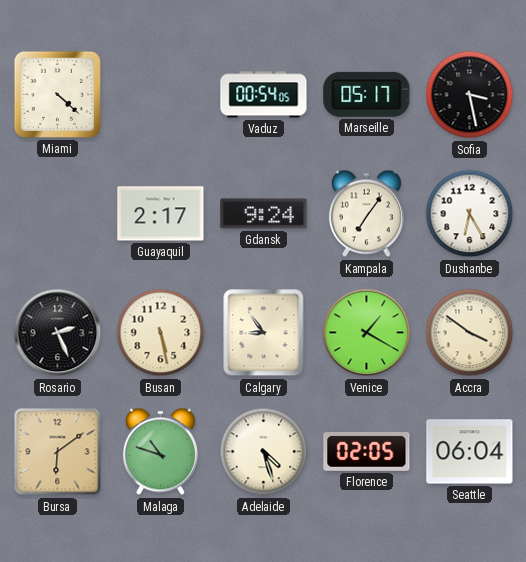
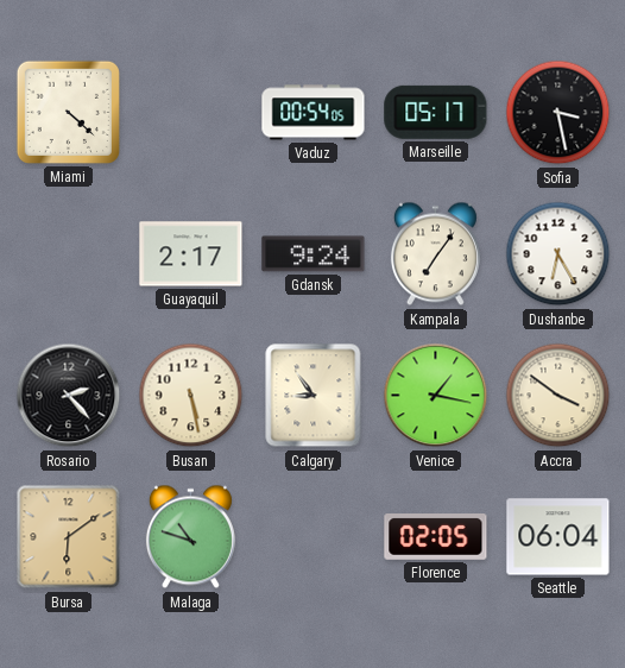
Rosario: 2:26 -> 2:23 (69, 396)
Venice: 1:20 -> 1:17 (436, 396)
Adelaide: 4:27 -> none (264, 452)
